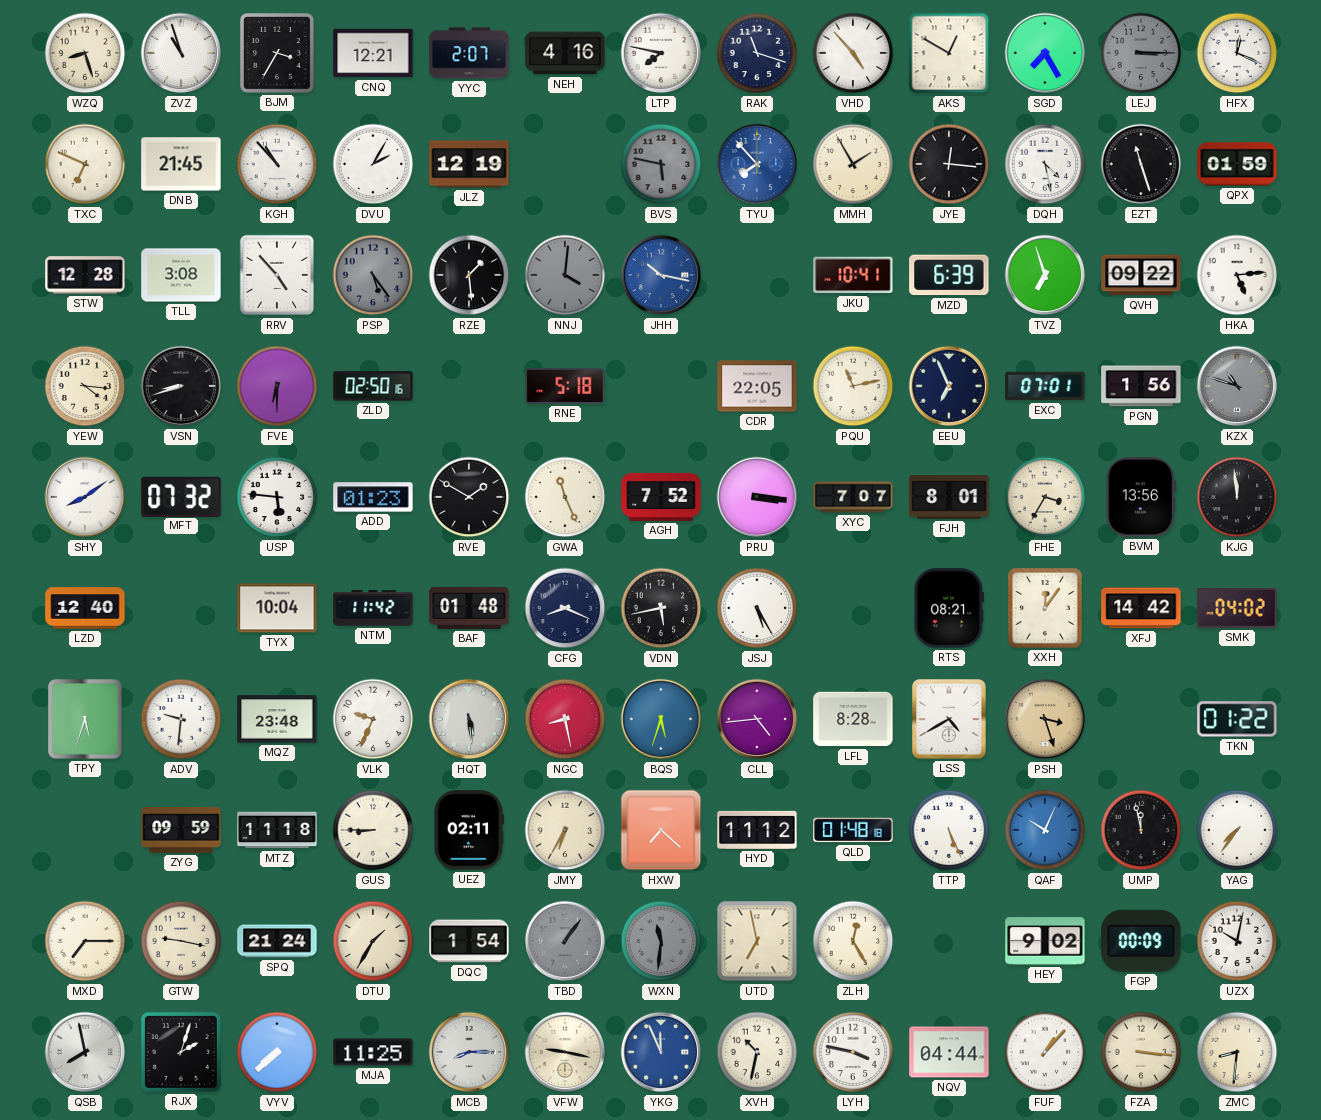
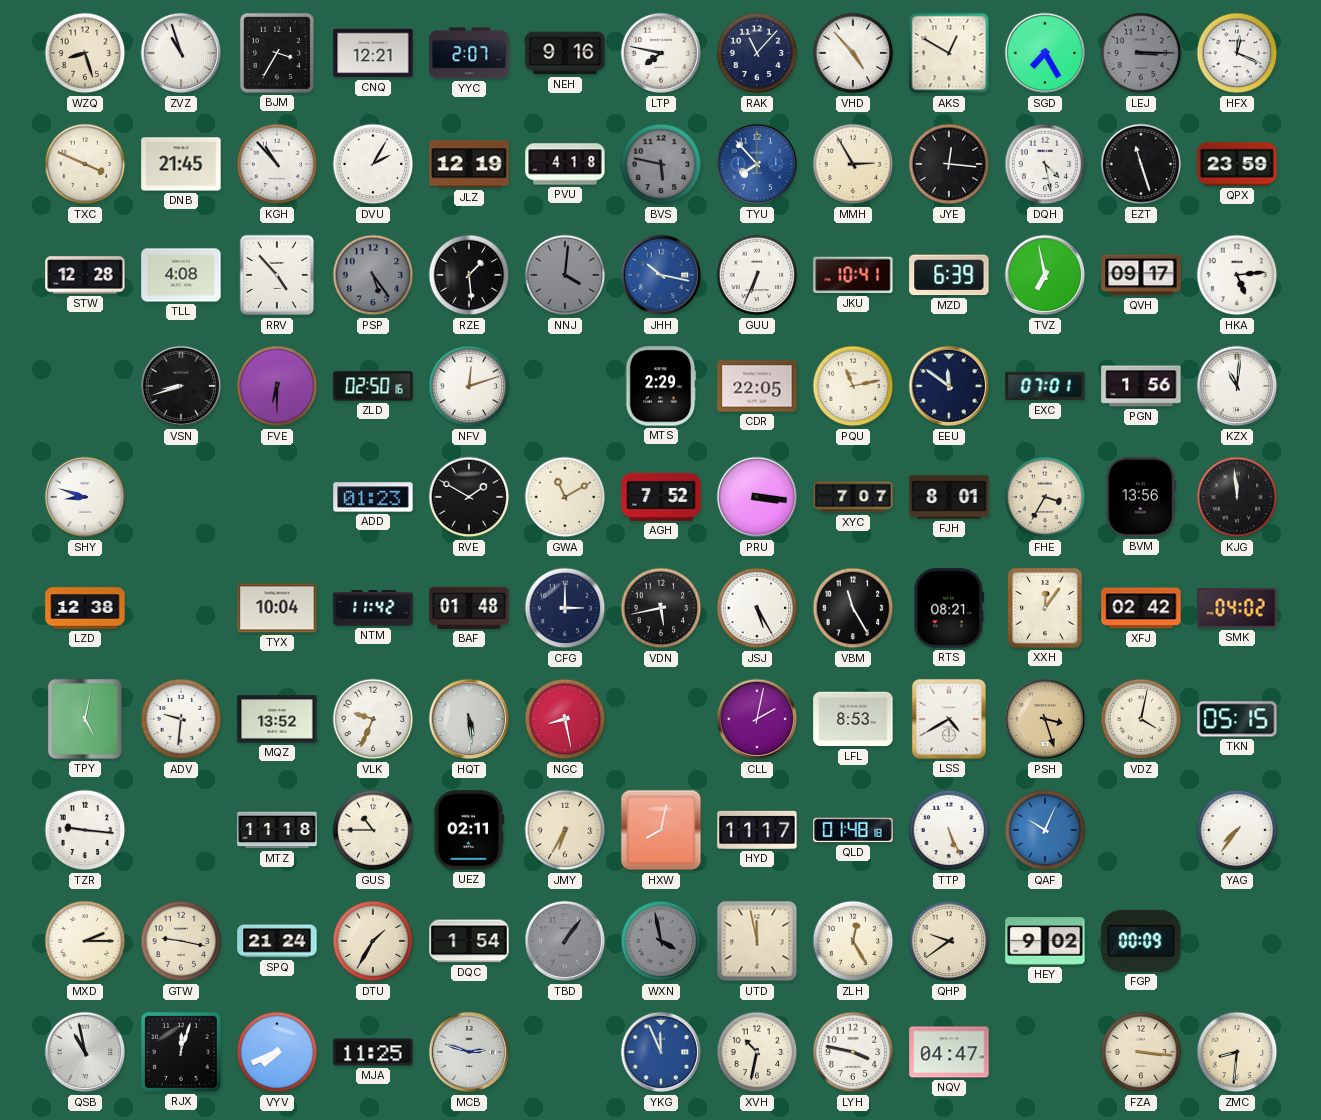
NEH: 4:16 -> 9:16 (565, 53)
RAK: 11:18 -> 11:07 (757, 53)
TXC: 6:49 -> 3:49 (85, 164)
PVU: none -> 4:18 (565, 164)
MMH: 1:55 -> 2:55 (853, 164)
QPX: 01:59 -> 23:59 (1237, 164)
TLL: 3:08 -> 4:08 (181, 275)
GUU: none -> 6:34 (757, 275)
TVZ: 6:57 -> 6:58 (1045, 275)
QVH: 09:22 -> 09:17 (1141, 275)
YEW: 4:16 -> none (85, 386)
NFV: none -> 12:12 (469, 386)
RNE: 5:18 -> none (565, 386)
MTS: none -> 2:29 (661, 386)
EEU: 6:56 -> 11:51 (949, 386)
KZX: 10:48 -> 11:01 (1237, 386)
KZX dial: grey -> white (1237, 386)
SHY: 8:09 -> 8:48 (85, 497)
MFT: 07:32 -> none (181, 496)
USP: 5:46 -> none (277, 497)
GWA: 11:26 -> 11:10 (565, 497)
LZD: 12:40 -> 12:38 (85, 608)
CFG: 8:19 -> 3:00 (565, 608)
VBM: none -> 11:25 (853, 608)
XFJ: 14:42 -> 02:42 (1141, 608)
TPY: 5:33 -> 5:02 (86, 720)
MQZ: 23:48 -> 13:52 (277, 719)
BQS: 5:33 -> none (661, 719)
CLL: 4:44 -> 2:02 (757, 719)
LFL: 8:28 -> 8:53 (853, 719)
VDZ: none -> 4:02 (1141, 719)
TKN: 01:22 -> 05:15 (1237, 719)
TZR: none -> 9:16 (85, 830)
ZYG: 09:59 -> none (181, 831)
GUS: 8:45 -> 10:45 (373, 830)
HXW: 7:22 -> 8:02 (661, 830)
HYD: 11:12 -> 11:17 (757, 830)
UMP: 11:58 -> none (1141, 830)
MXD: 7:15 -> 2:15 (85, 941)
WXN: 11:31 -> 3:58 (661, 941)
UTD: 6:58 -> 11:58 (757, 941)
QHP: none -> 9:39 (949, 941)
UZX: 10:02 -> none (1237, 941)
QSB: 7:58 -> 10:58 (85, 1052)
RJX: 2:03 -> 12:03 (181, 1052)
VYV: 7:38 -> 7:41 (277, 1052)
MCB: 8:15 -> 2:48 (469, 1052)
VFW: 9:17 -> none (565, 1052)
NQV: 04:44 -> 04:47 (949, 1052)
FUF: 1:07 -> none (1045, 1052)
